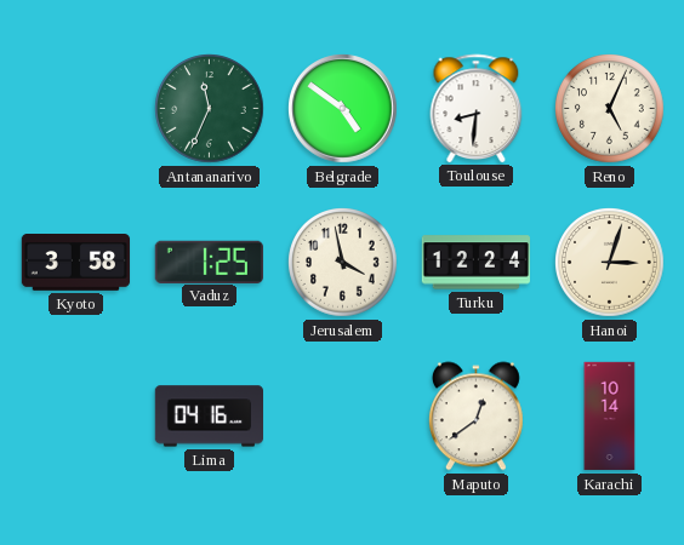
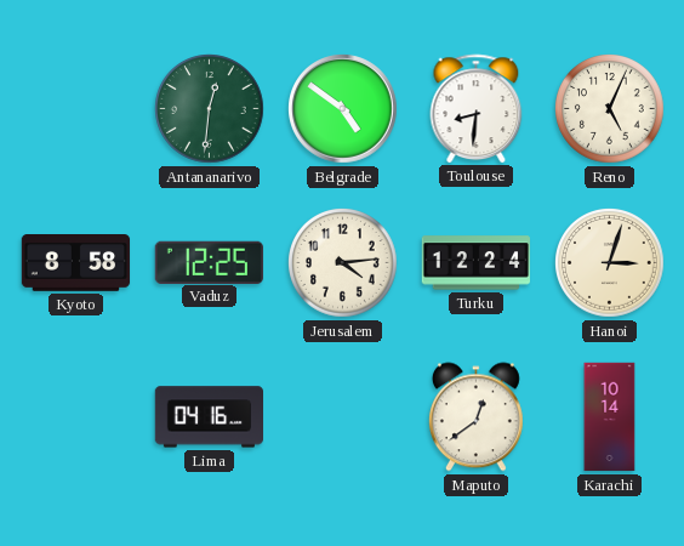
Antananarivo: 11:34 -> 12:31 (210, 109)
Kyoto: 3:58 -> 8:58 (76, 263)
Vaduz: 1:25 -> 12:25 (209, 262)
Jerusalem: 3:58 -> 4:14 (343, 263)
